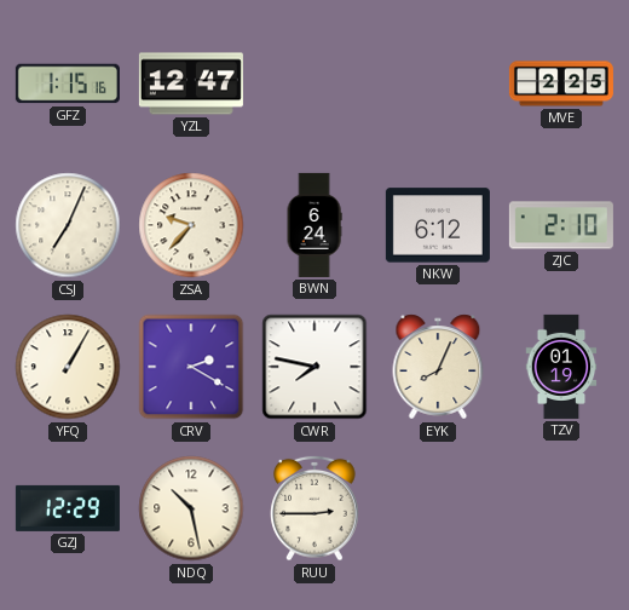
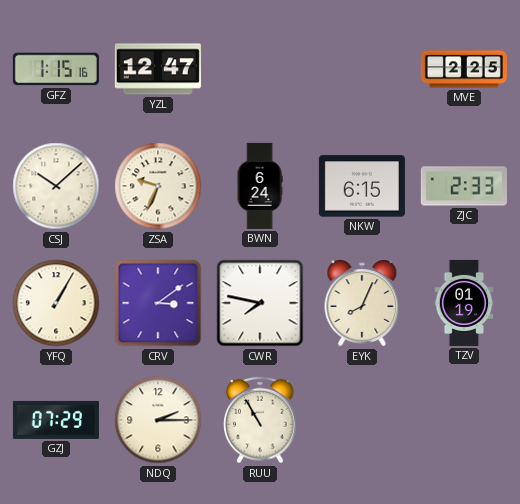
CSJ: 7:04 -> 10:08 (56, 186)
ZSA: 9:37 -> 9:34 (158, 186)
NKW: 6:12 -> 6:15 (362, 186)
ZJC: 2:10 -> 2:33 (464, 186)
CRV: 2:20 -> 3:09 (158, 303)
GZJ: 12:29 -> 07:29 (56, 420)
NDQ: 10:28 -> 2:15 (158, 420)
RUU: 2:45 -> 10:55 (260, 420)
